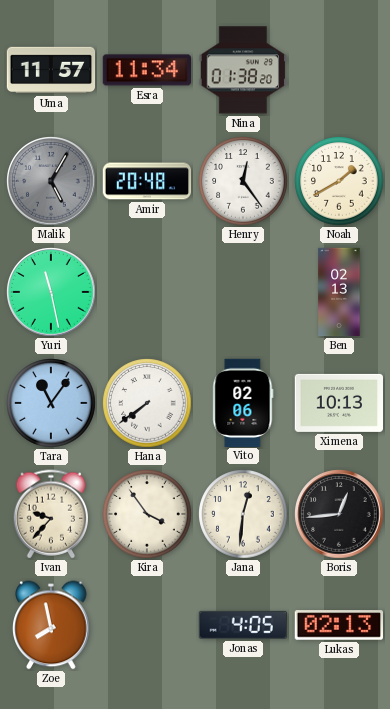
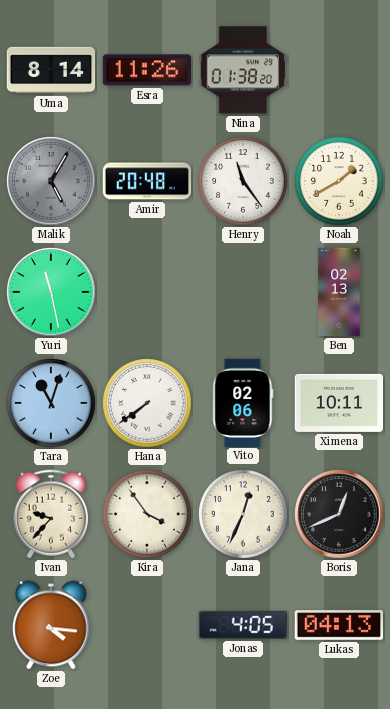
Uma: 11:57 -> 8:14 (51, 70)
Esra: 11:34 -> 11:26 (146, 70)
Henry: 12:24 -> 11:24 (243, 181)
Tara: 11:06 -> 11:03 (51, 403)
Ximena: 10:13 -> 10:11 (339, 403)
Jana: 12:31 -> 12:34 (243, 514)
Boris: 12:44 -> 12:41 (339, 514)
Zoe: 7:58 -> 4:16 (51, 625)
Lukas: 02:13 -> 04:13 (338, 625)
